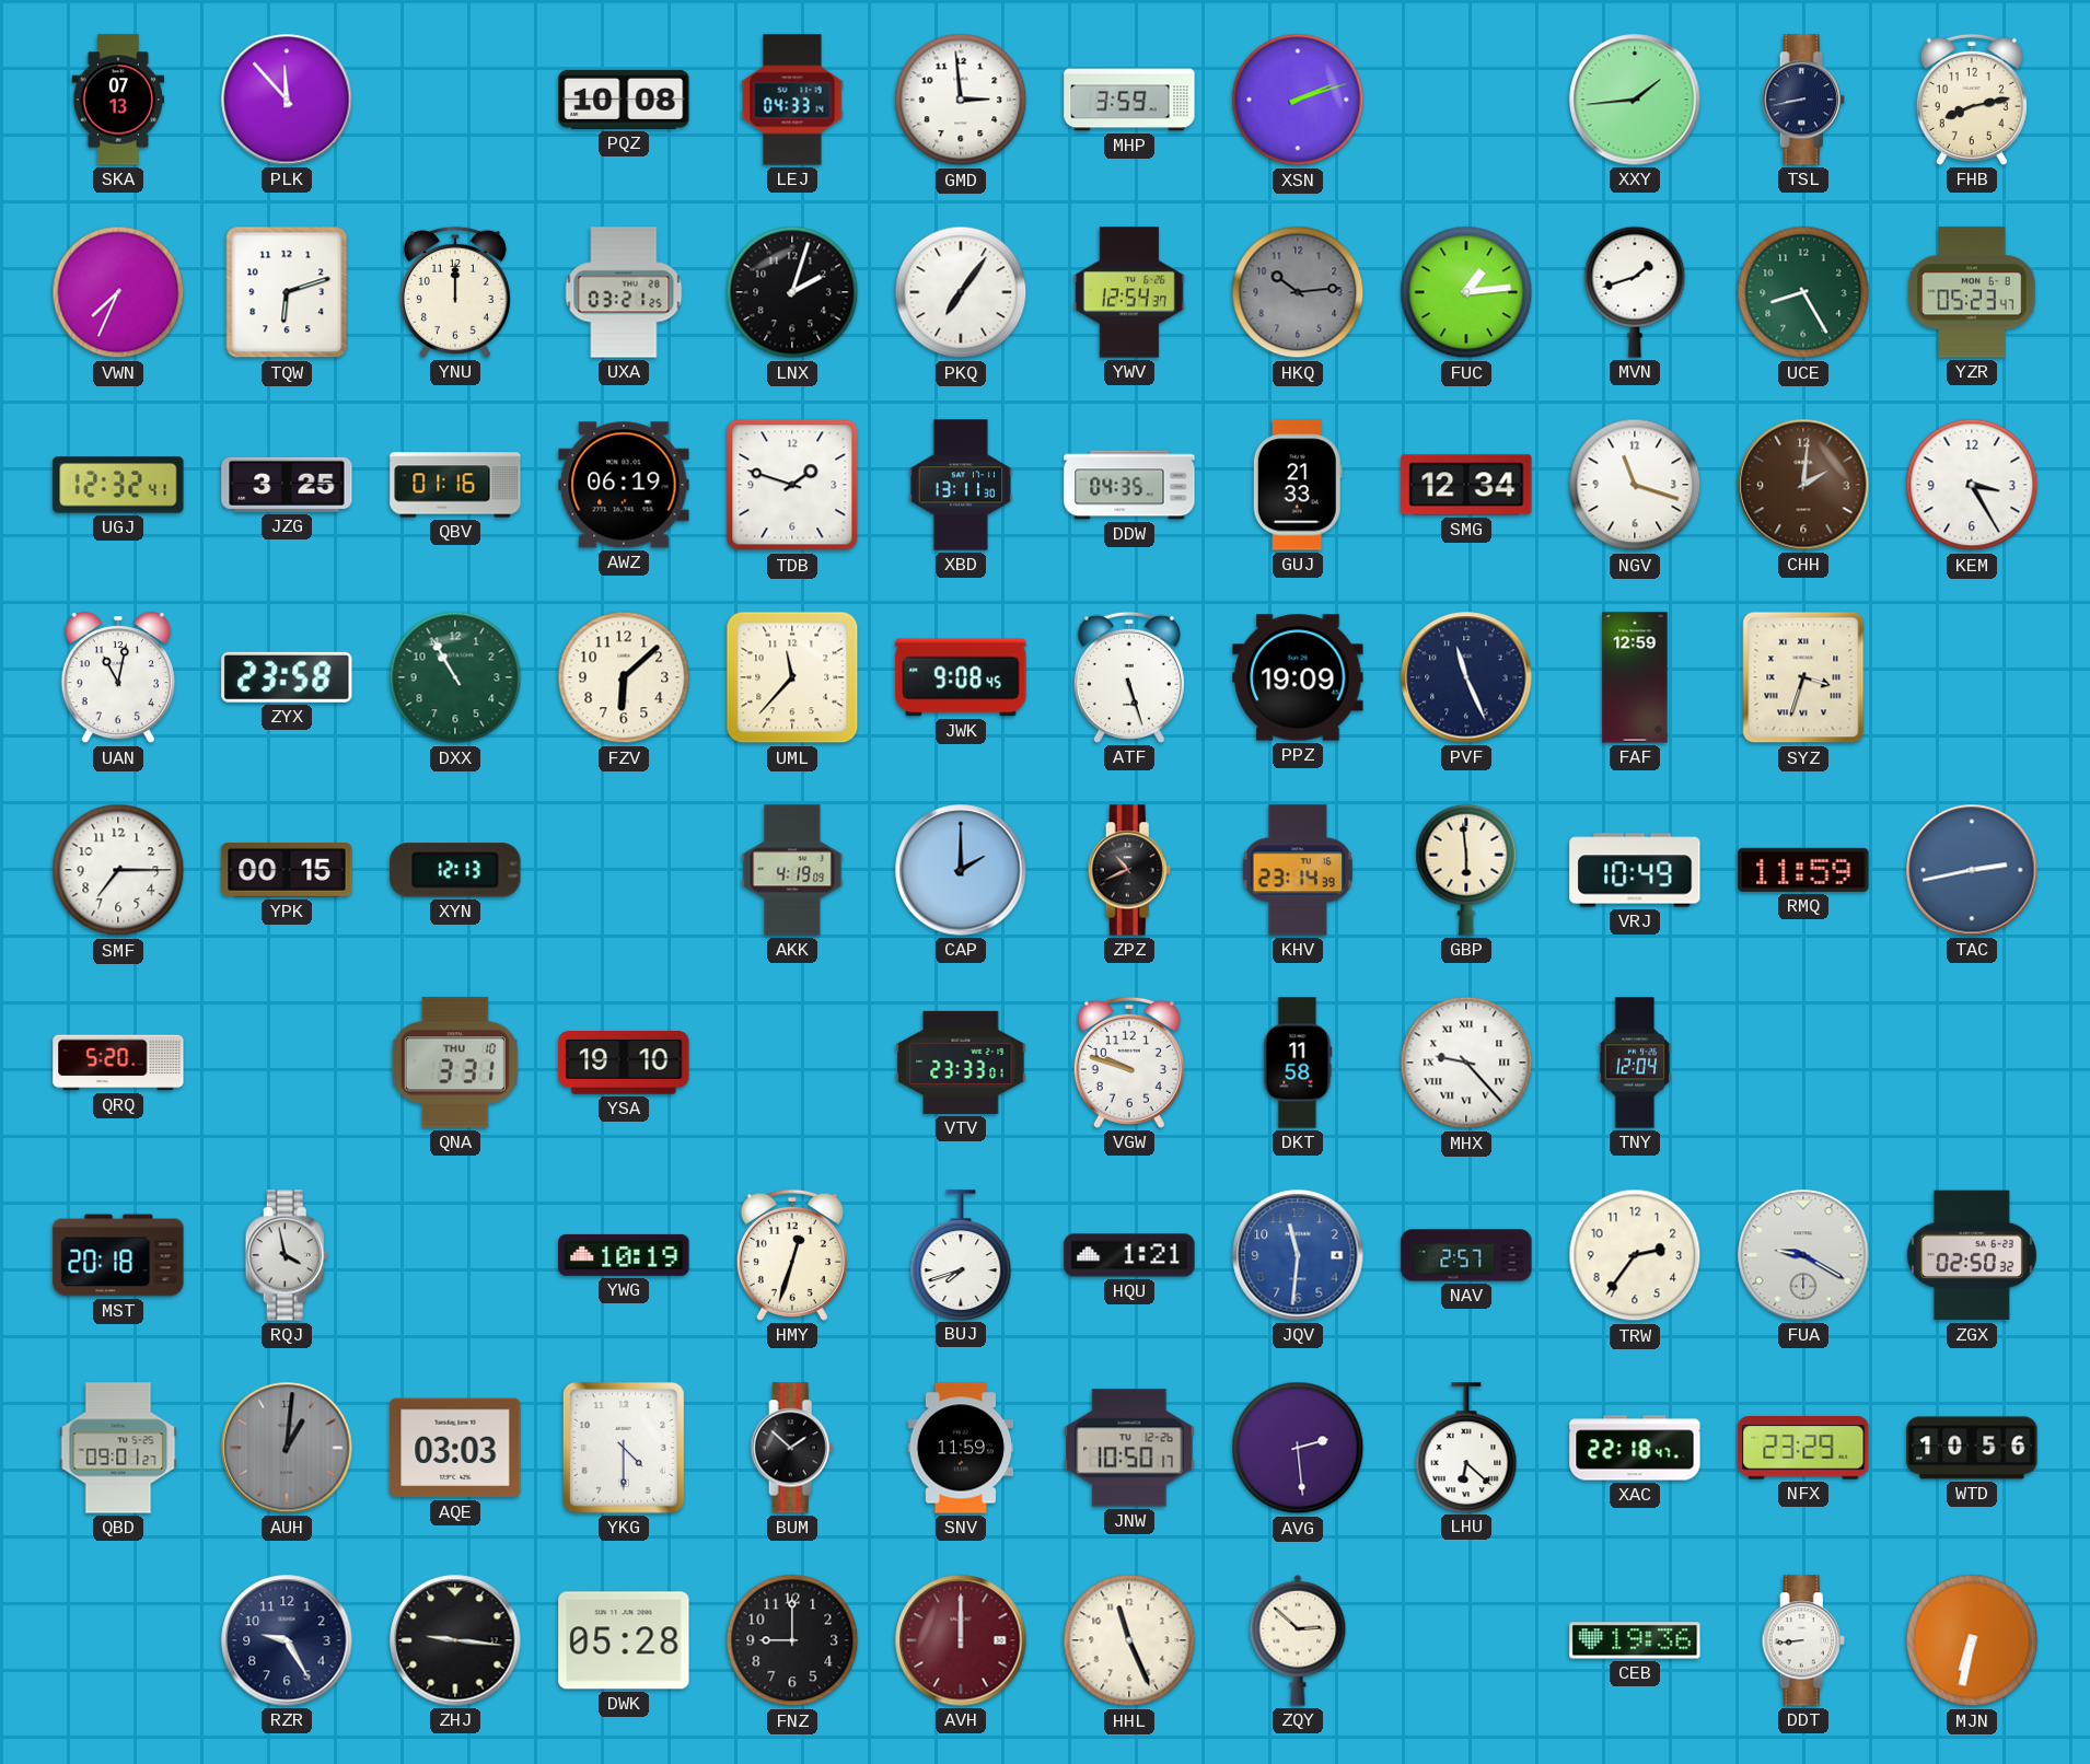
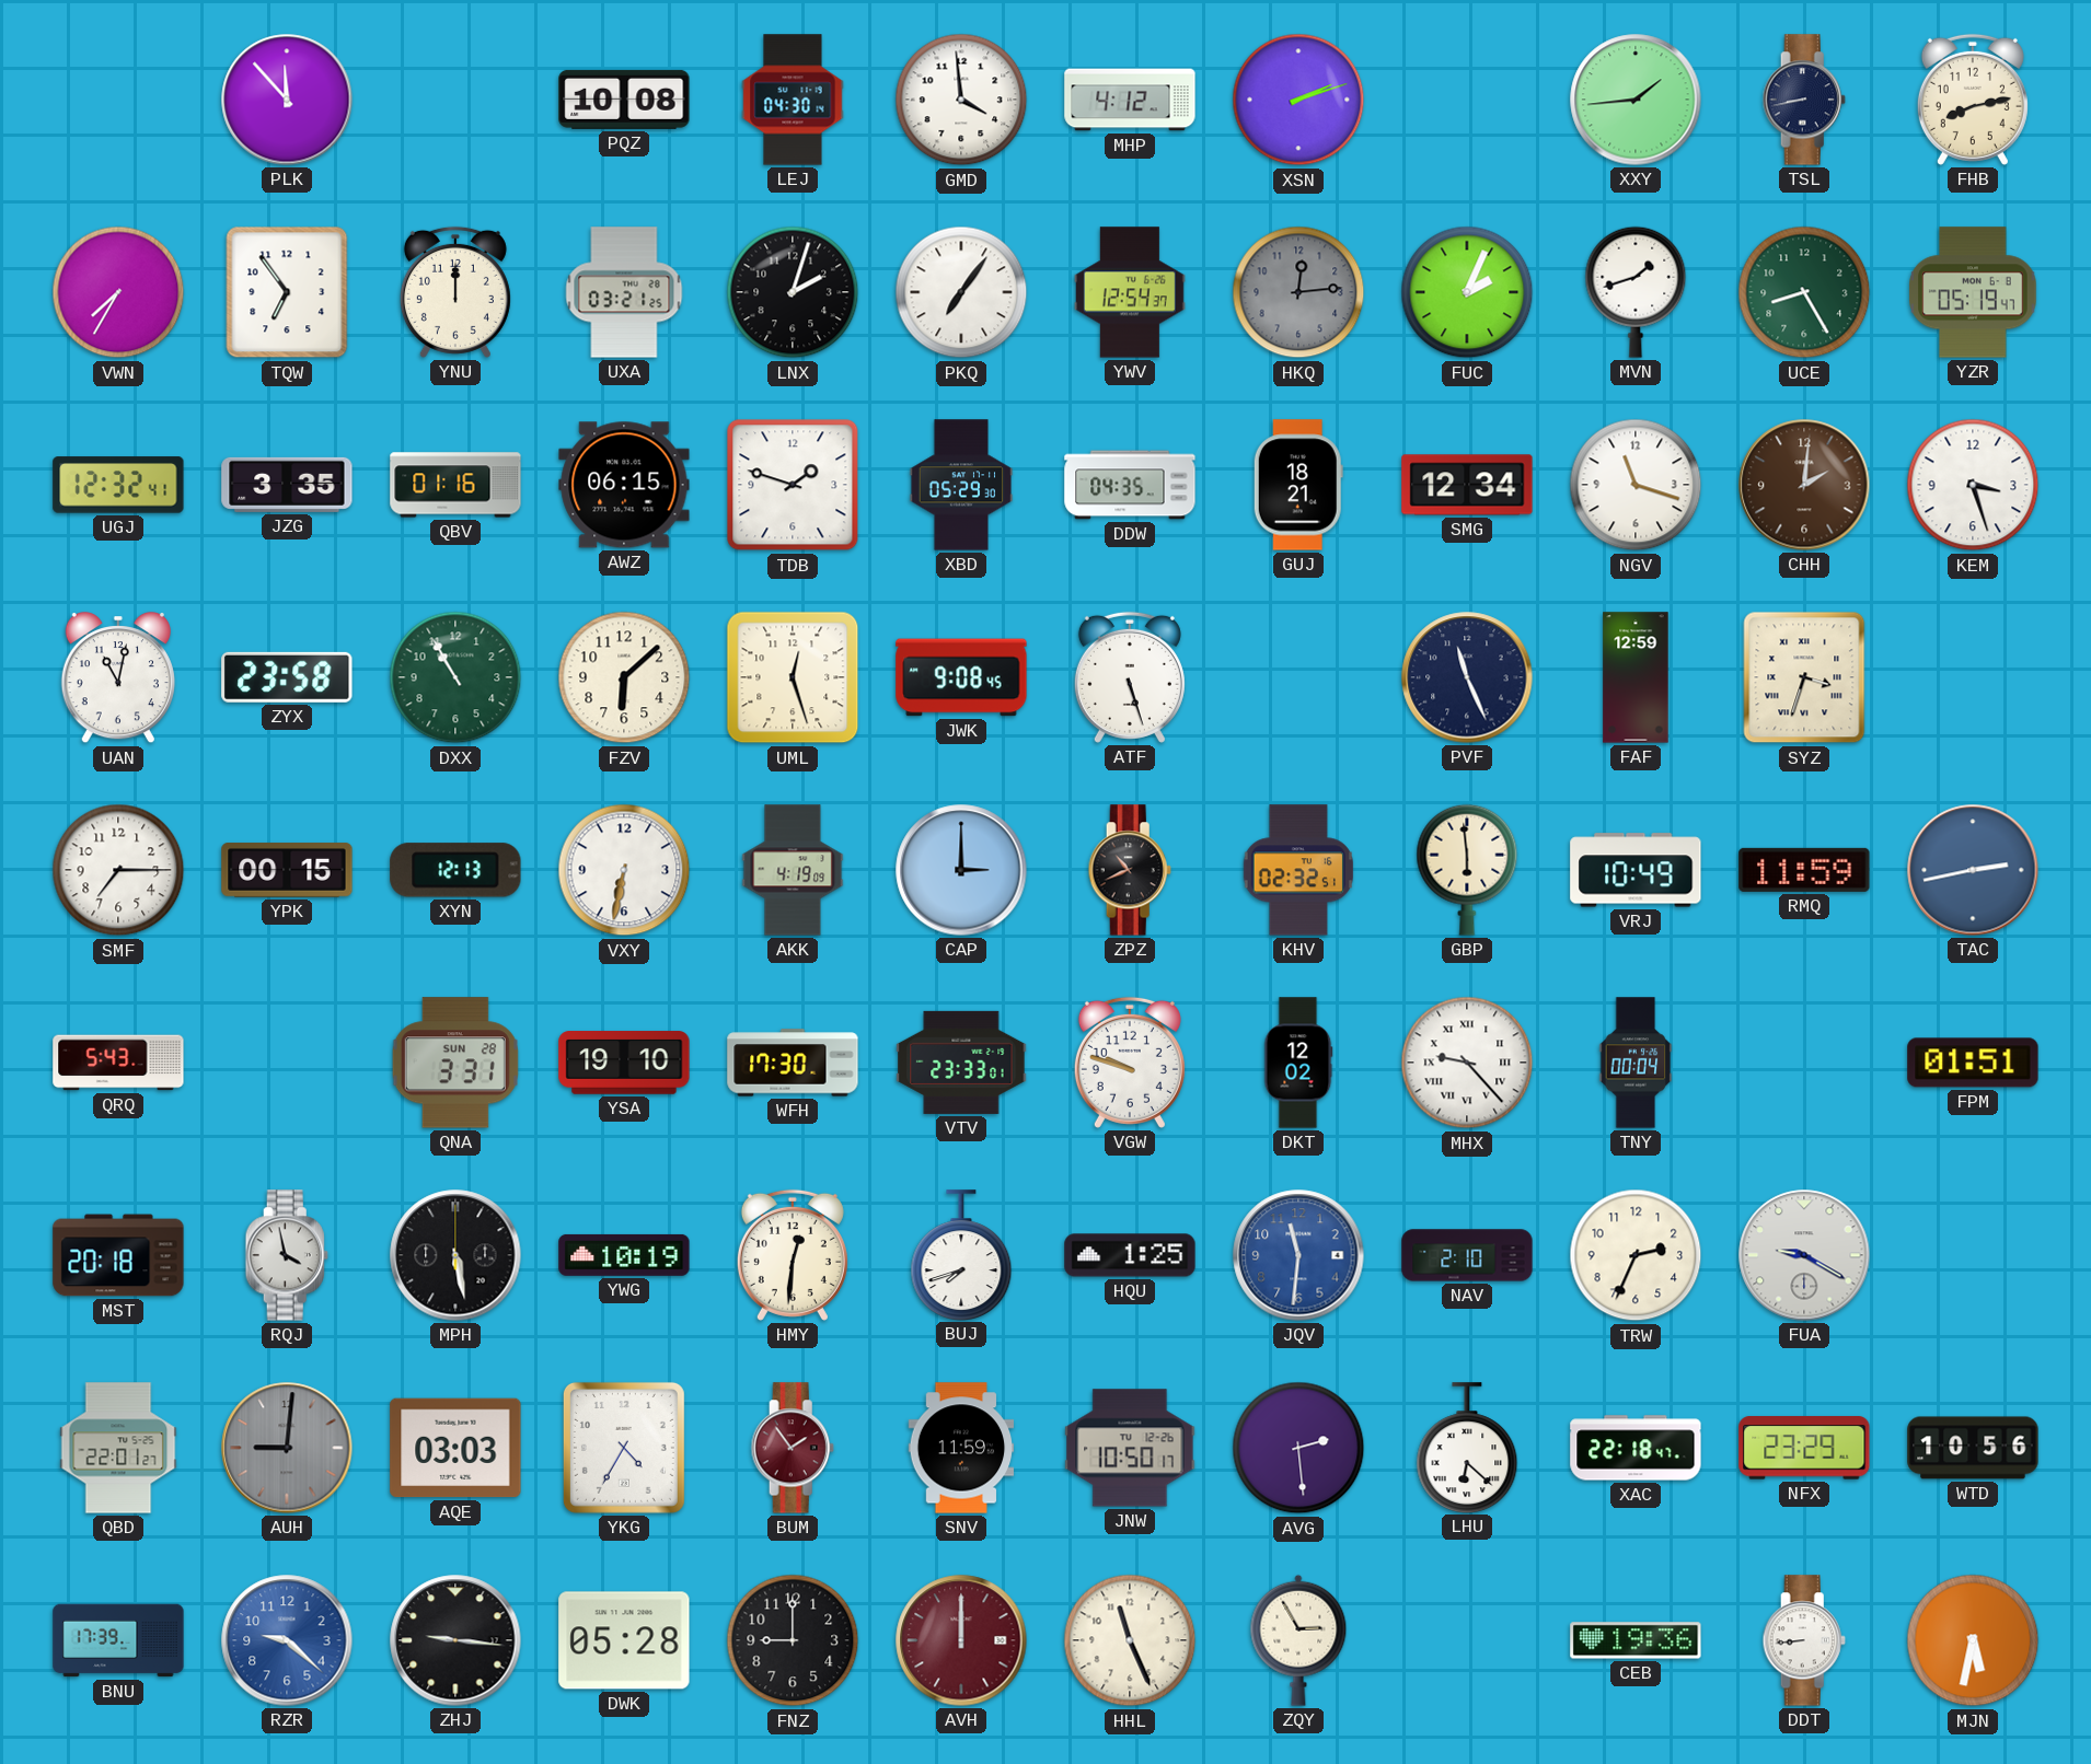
SKA: 07:13 -> none (118, 100)
LEJ: 04:33 -> 04:30 (793, 100)
GMD: 2:59 -> 3:59 (961, 100)
MHP: 3:59 -> 4:12 (1130, 100)
VWN: 7:34 -> 7:35 (118, 292)
TQW: 6:12 -> 6:54 (287, 292)
HKQ: 10:14 -> 12:14 (1298, 292)
FUC: 1:14 -> 2:04 (1467, 292)
YZR: 05:23 -> 05:19 (1973, 292)
JZG: 3:25 -> 3:35 (287, 485)
AWZ: 06:19 -> 06:15 (624, 485)
XBD: 13:11 -> 05:29 (961, 485)
GUJ: 21:33 -> 18:21 (1298, 485)
KEM: 3:25 -> 3:27 (1973, 485)
UML: 11:37 -> 12:27 (793, 677)
PPZ: 19:09 -> none (1298, 677)
VXY: none -> 6:32 (624, 870)
CAP: 2:00 -> 3:00 (961, 870)
KHV: 23:14 -> 02:32 (1297, 870)
QRQ: 5:20 -> 5:43 (118, 1063)
QNA date: THU 10 -> SUN 28 (455, 1063)
WFH: none -> 17:30 (793, 1063)
DKT: 11:58 -> 12:02 (1298, 1063)
TNY: 12:04 -> 00:04 (1636, 1063)
FPM: none -> 01:51 (1973, 1063)
MPH: none -> 5:28 (455, 1255)
HMY: 12:33 -> 12:31 (793, 1255)
HQU: 1:21 -> 1:25 (1130, 1255)
NAV: 2:57 -> 2:10 (1467, 1255)
TRW: 2:36 -> 2:34 (1636, 1255)
ZGX: 02:50 -> none (1972, 1255)
QBD: 09:01 -> 22:01 (118, 1448)
AUH: 1:01 -> 9:01 (287, 1448)
YKG: 4:30 -> 4:35 (624, 1448)
BUM: 1:52 -> 1:54 (793, 1448)
BUM dial: black -> burgundy (793, 1448)
BNU: none -> 17:39 (118, 1640)
RZR: 9:25 -> 9:22 (287, 1640)
RZR dial: navy -> blue (287, 1640)
ZQY: 2:52 -> 2:55 (1298, 1640)
MJN: 6:32 -> 5:32 (1973, 1640)
